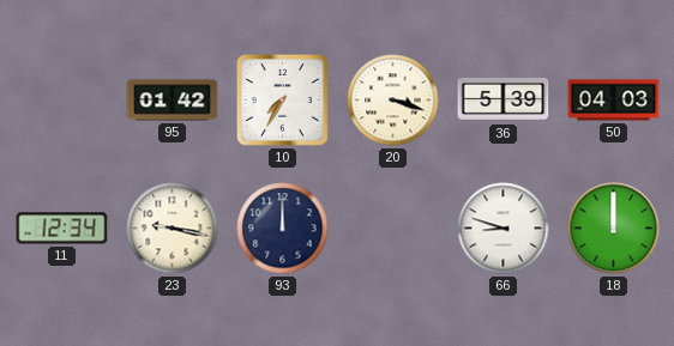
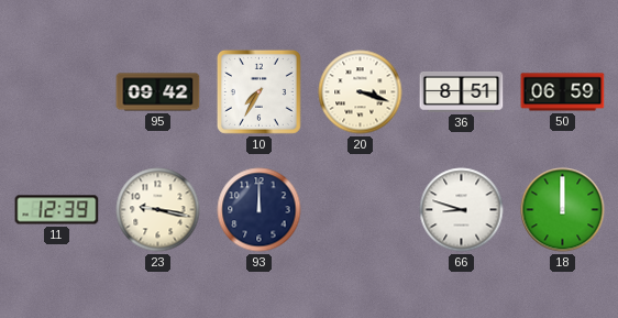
95: 01:42 -> 09:42 (158, 92)
36: 5:39 -> 8:51 (462, 91)
50: 04:03 -> 06:59 (563, 92)
11: 12:34 -> 12:39 (57, 210)
